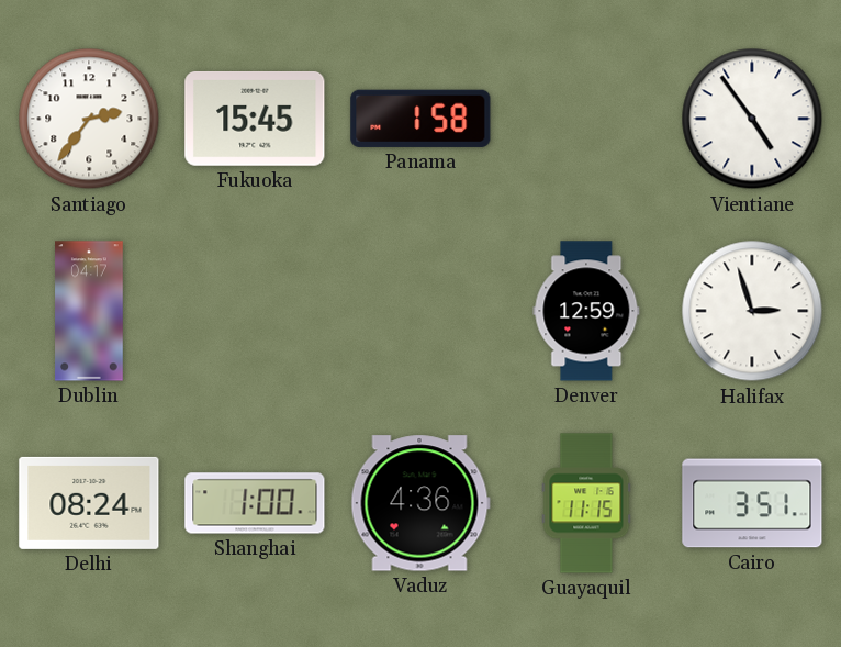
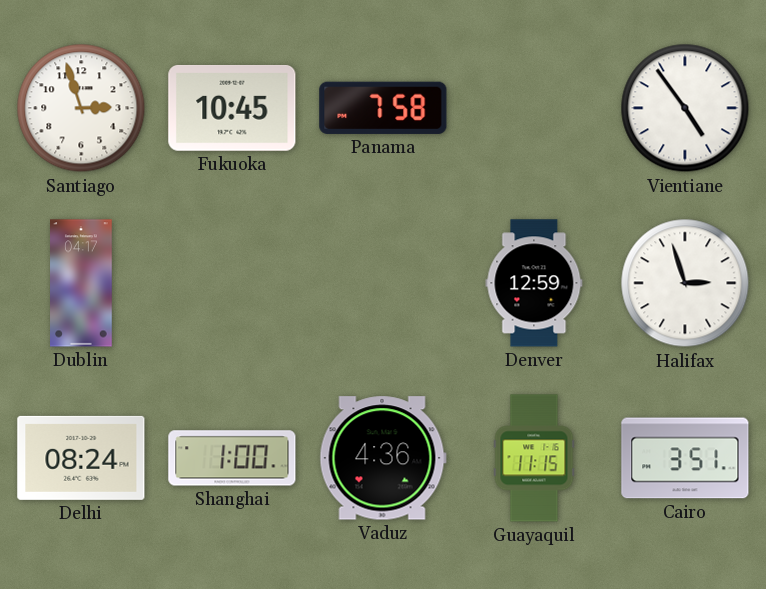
Santiago: 2:36 -> 2:57 (81, 108)
Fukuoka: 15:45 -> 10:45 (232, 108)
Panama: 1:58 -> 7:58 (383, 108)
